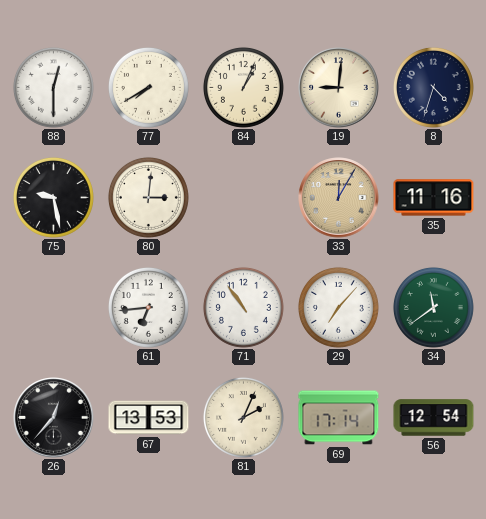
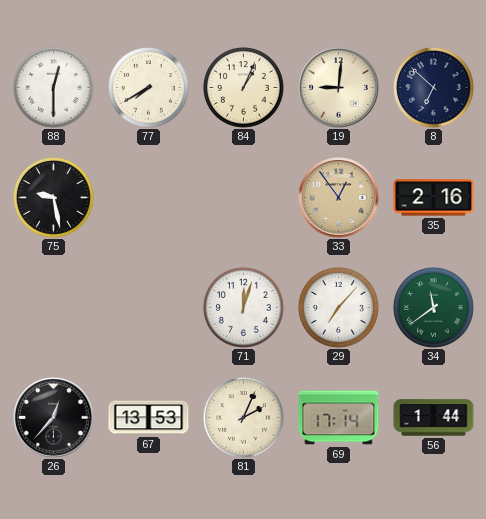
8: 4:33 -> 6:52 (433, 87)
80: 3:01 -> none (148, 197)
33: 12:05 -> 12:54 (339, 198)
35: 11:16 -> 2:16 (434, 198)
61: 6:44 -> none (148, 307)
71: 10:54 -> 12:03 (243, 307)
56: 12:54 -> 1:44 (434, 418)
